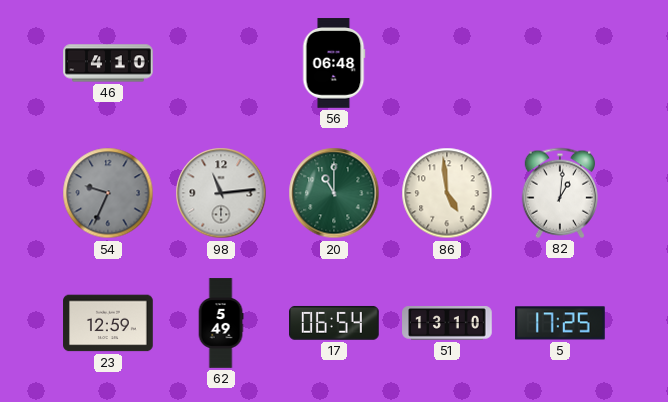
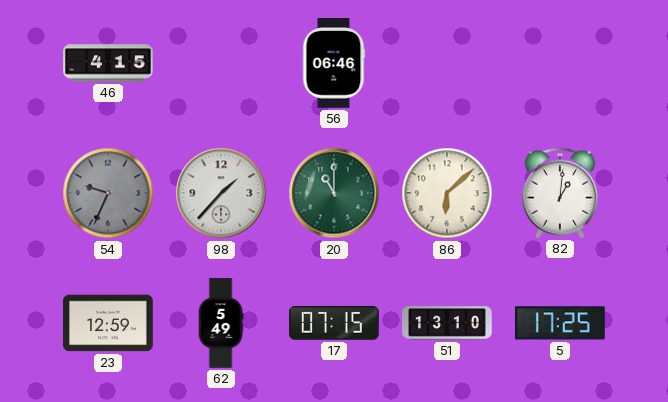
46: 4:10 -> 4:15 (108, 63)
56: 06:48 -> 06:46 (334, 63)
98: 11:14 -> 1:37 (221, 193)
86: 4:59 -> 6:08 (447, 193)
17: 06:54 -> 07:15 (335, 323)
